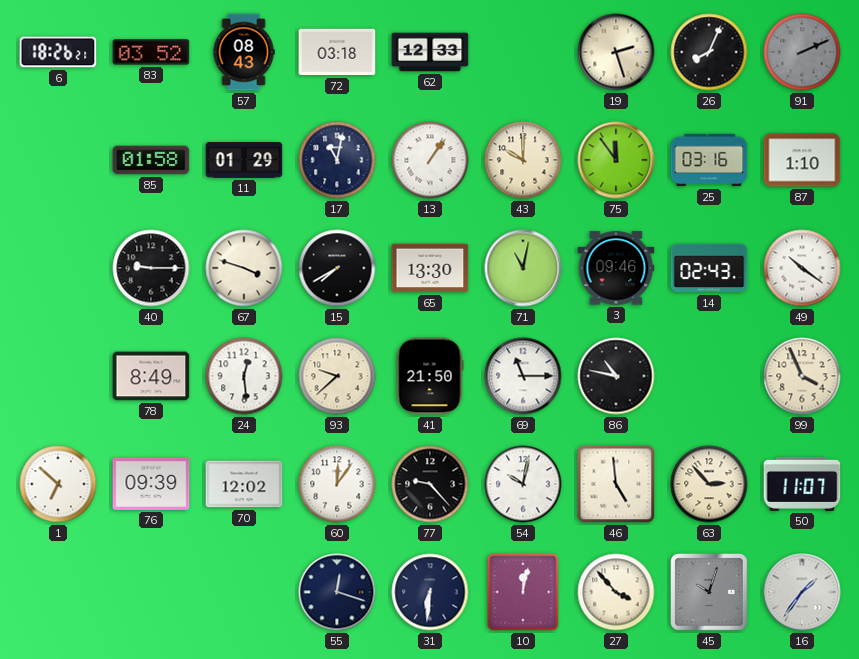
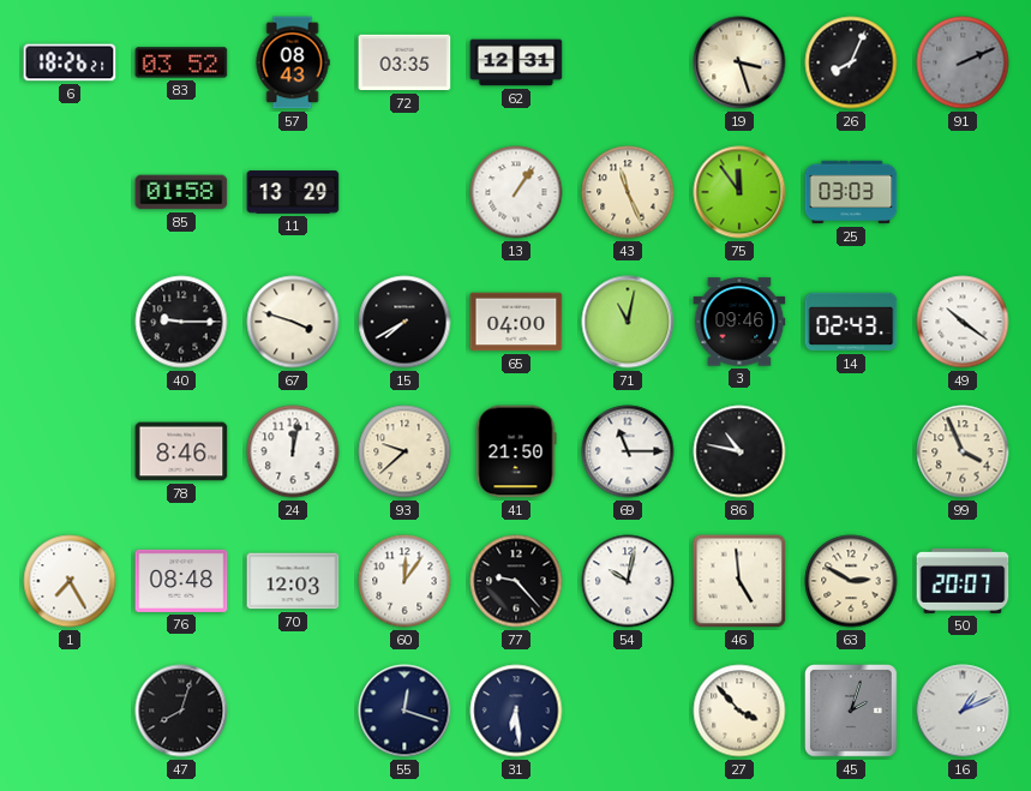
72: 03:18 -> 03:35 (404, 62)
62: 12:33 -> 12:31 (516, 62)
19: 2:27 -> 3:27 (739, 62)
11: 01:29 -> 13:29 (293, 192)
17: 11:02 -> none (337, 160)
43: 10:00 -> 11:26 (628, 192)
25: 03:16 -> 03:03 (851, 192)
87: 1:10 -> none (802, 160)
65: 13:30 -> 04:00 (516, 322)
78: 8:49 -> 8:46 (181, 451)
24: 12:29 -> 12:02 (293, 451)
1: 6:52 -> 7:25 (70, 581)
76: 09:39 -> 08:48 (181, 581)
70: 12:02 -> 12:03 (293, 581)
63: 2:53 -> 2:50 (851, 581)
50: 11:07 -> 20:07 (963, 581)
47: none -> 8:03 (181, 711)
31: 6:31 -> 6:29 (516, 711)
10: 12:02 -> none (523, 592)
45: 10:03 -> 2:03 (852, 712)
16: 1:36 -> 1:11 (963, 711)
